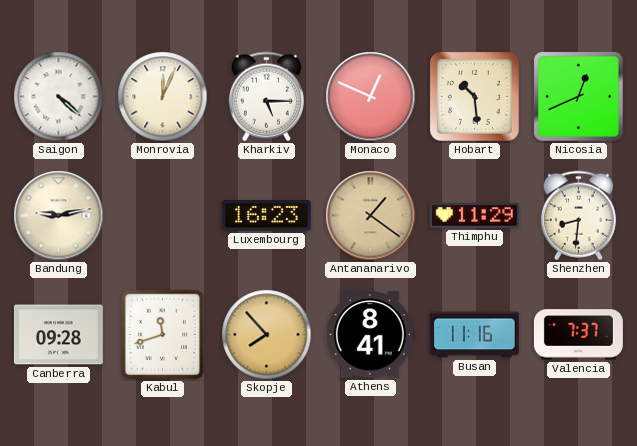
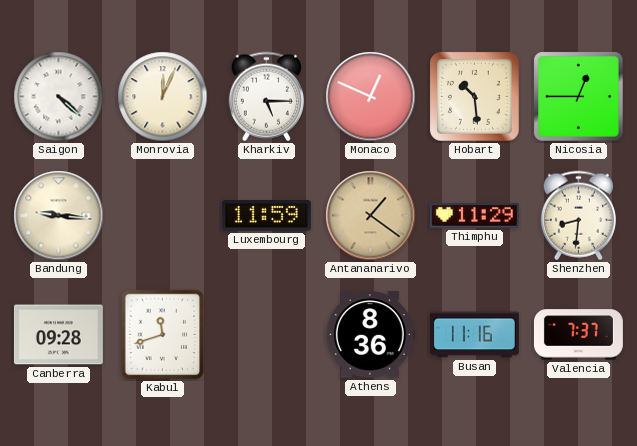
Nicosia: 12:41 -> 12:45 (579, 97)
Bandung: 9:13 -> 9:16 (59, 216)
Luxembourg: 16:23 -> 11:59 (266, 216)
Skopje: 7:53 -> none (267, 335)
Athens: 8:41 -> 8:36 (370, 335)
